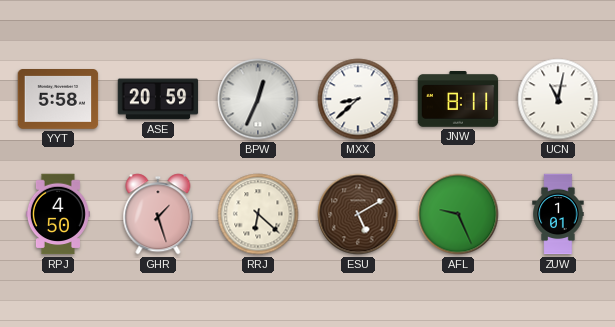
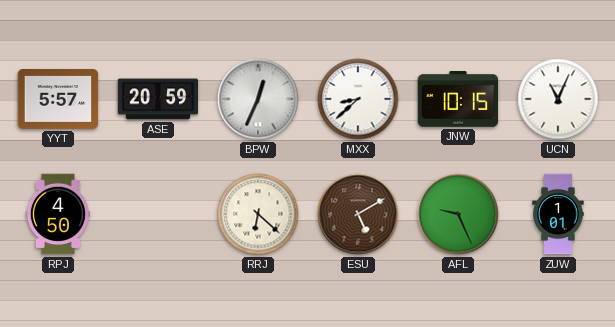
YYT: 5:58 -> 5:57 (58, 100)
JNW: 8:11 -> 10:15 (458, 99)
UCN: 11:02 -> 11:04 (558, 99)
GHR: 1:27 -> none (158, 214)
